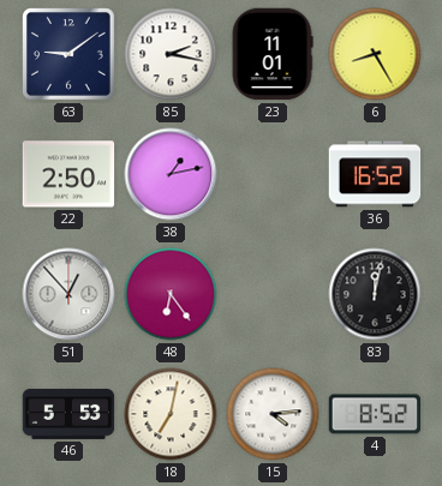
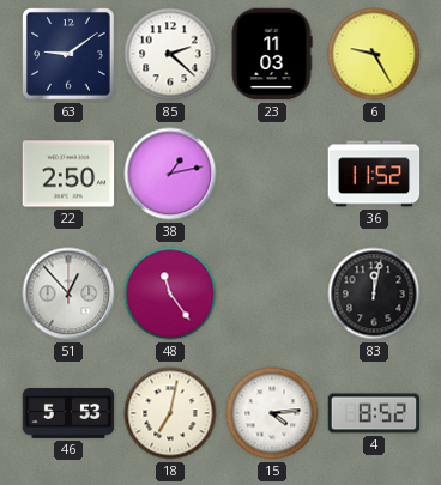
85: 2:17 -> 2:22 (170, 54)
23: 11:01 -> 11:03 (272, 54)
6: 8:25 -> 9:25 (374, 54)
36: 16:52 -> 11:52 (374, 174)
48: 6:24 -> 11:24 (170, 293)
